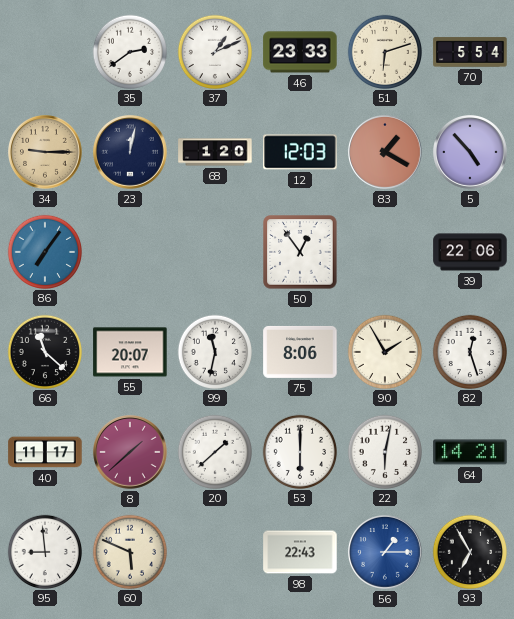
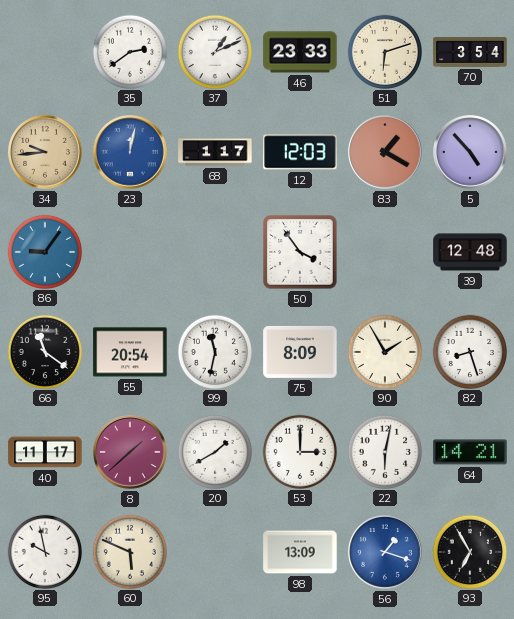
70: 5:54 -> 3:54 (470, 52)
34: 9:15 -> 9:44 (46, 153)
23 dial: navy -> blue (131, 153)
68: 1:20 -> 1:17 (215, 152)
86: 7:06 -> 9:06 (44, 251)
50: 12:54 -> 3:54 (300, 252)
39: 22:06 -> 12:48 (470, 252)
66: 11:22 -> 11:21 (44, 351)
55: 20:07 -> 20:54 (130, 352)
75: 8:06 -> 8:09 (300, 352)
82: 12:27 -> 8:27 (469, 351)
20: 1:38 -> 1:40 (214, 451)
53: 6:00 -> 3:00 (299, 451)
95: 8:59 -> 9:58 (44, 551)
98: 22:43 -> 13:09 (300, 552)
56: 1:15 -> 1:18 (386, 553)
